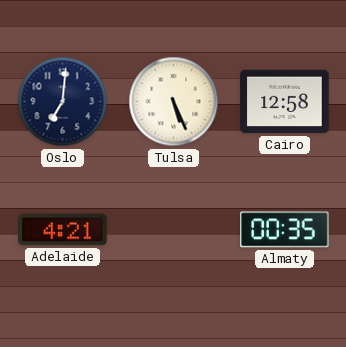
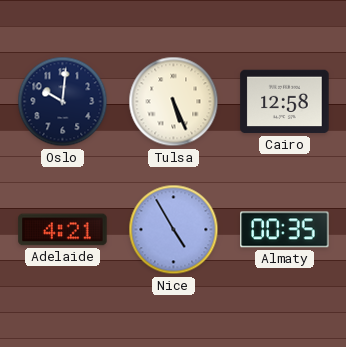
Oslo: 7:01 -> 10:01 (63, 102)
Nice: none -> 4:55 (174, 230)
